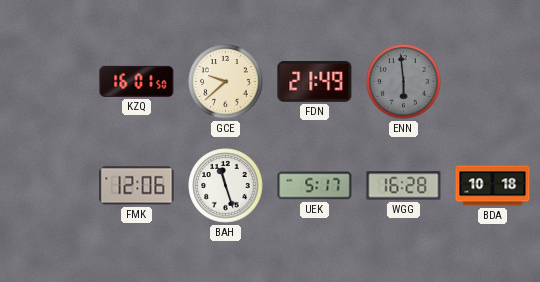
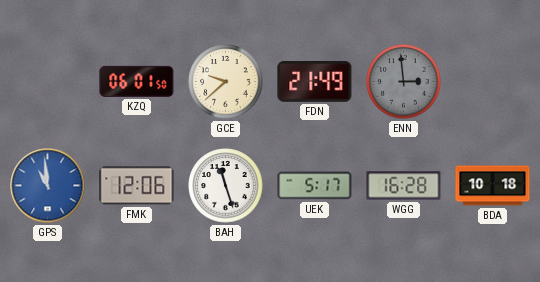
KZQ: 16:01 -> 06:01 (137, 81)
ENN: 5:59 -> 2:59 (404, 82)
GPS: none -> 10:59 (48, 186)
